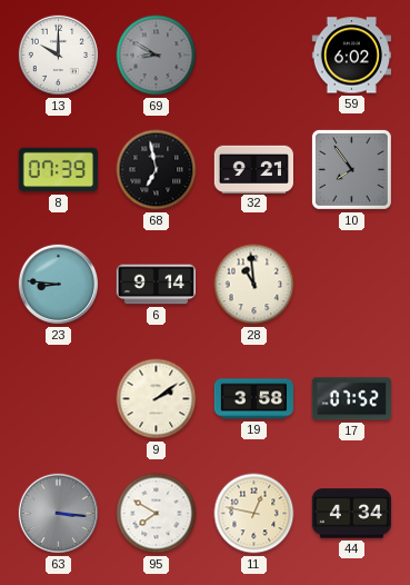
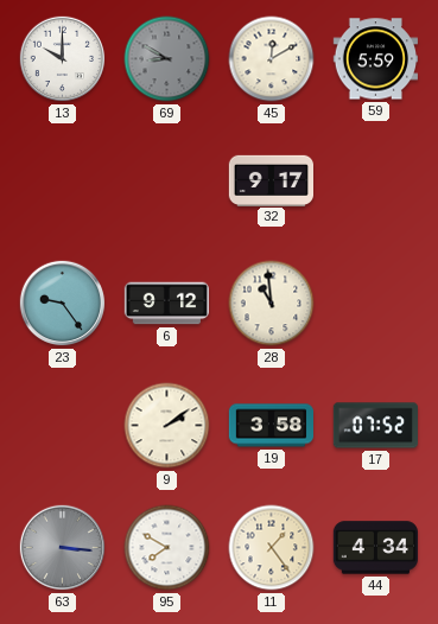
45: none -> 12:10 (272, 59)
59: 6:02 -> 5:59 (375, 59)
8: 07:39 -> none (58, 170)
68: 6:58 -> none (157, 170)
32: 9:21 -> 9:17 (271, 180)
10: 7:54 -> none (351, 169)
23: 8:46 -> 9:24 (63, 304)
6: 9:14 -> 9:12 (167, 304)
11: 12:47 -> 1:24 (272, 548)
